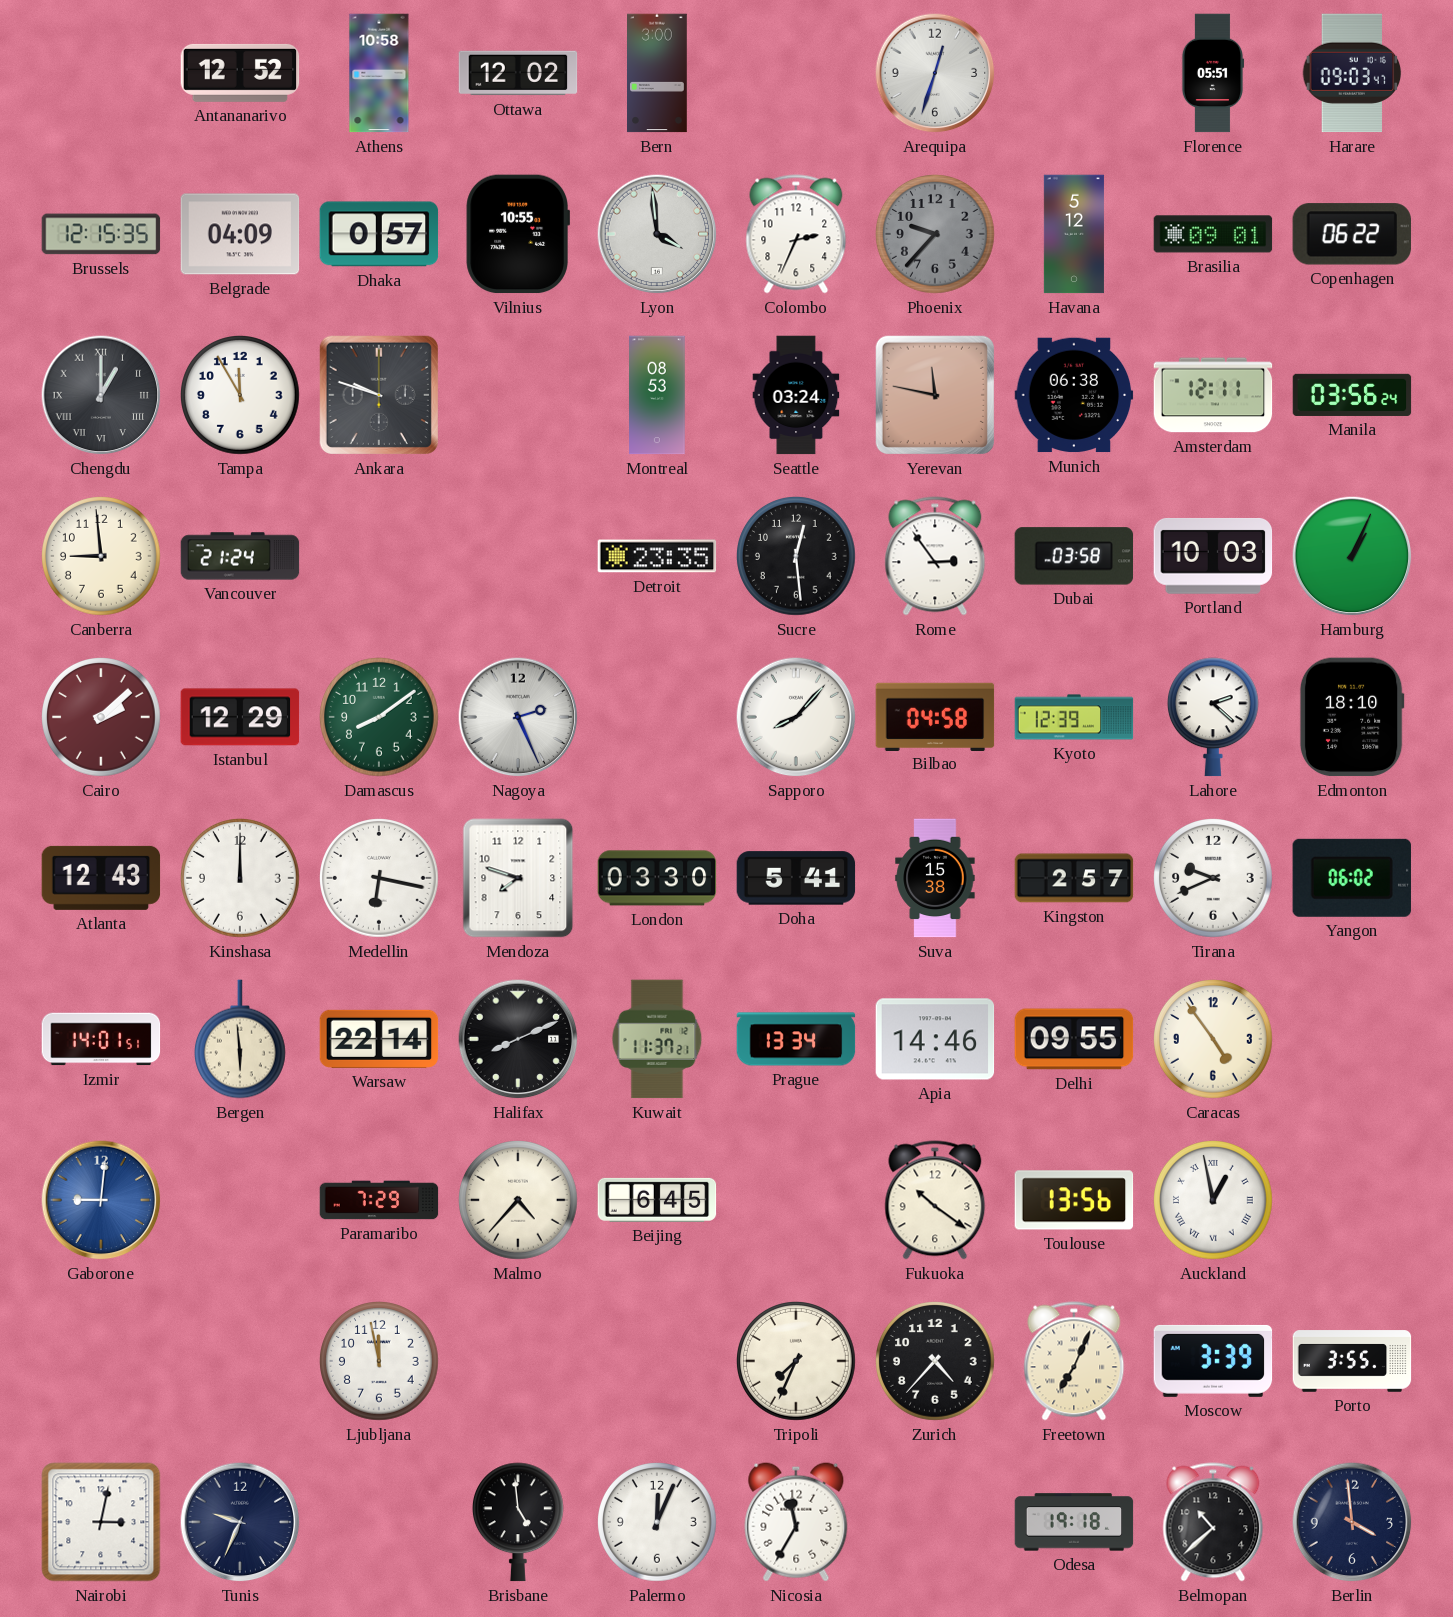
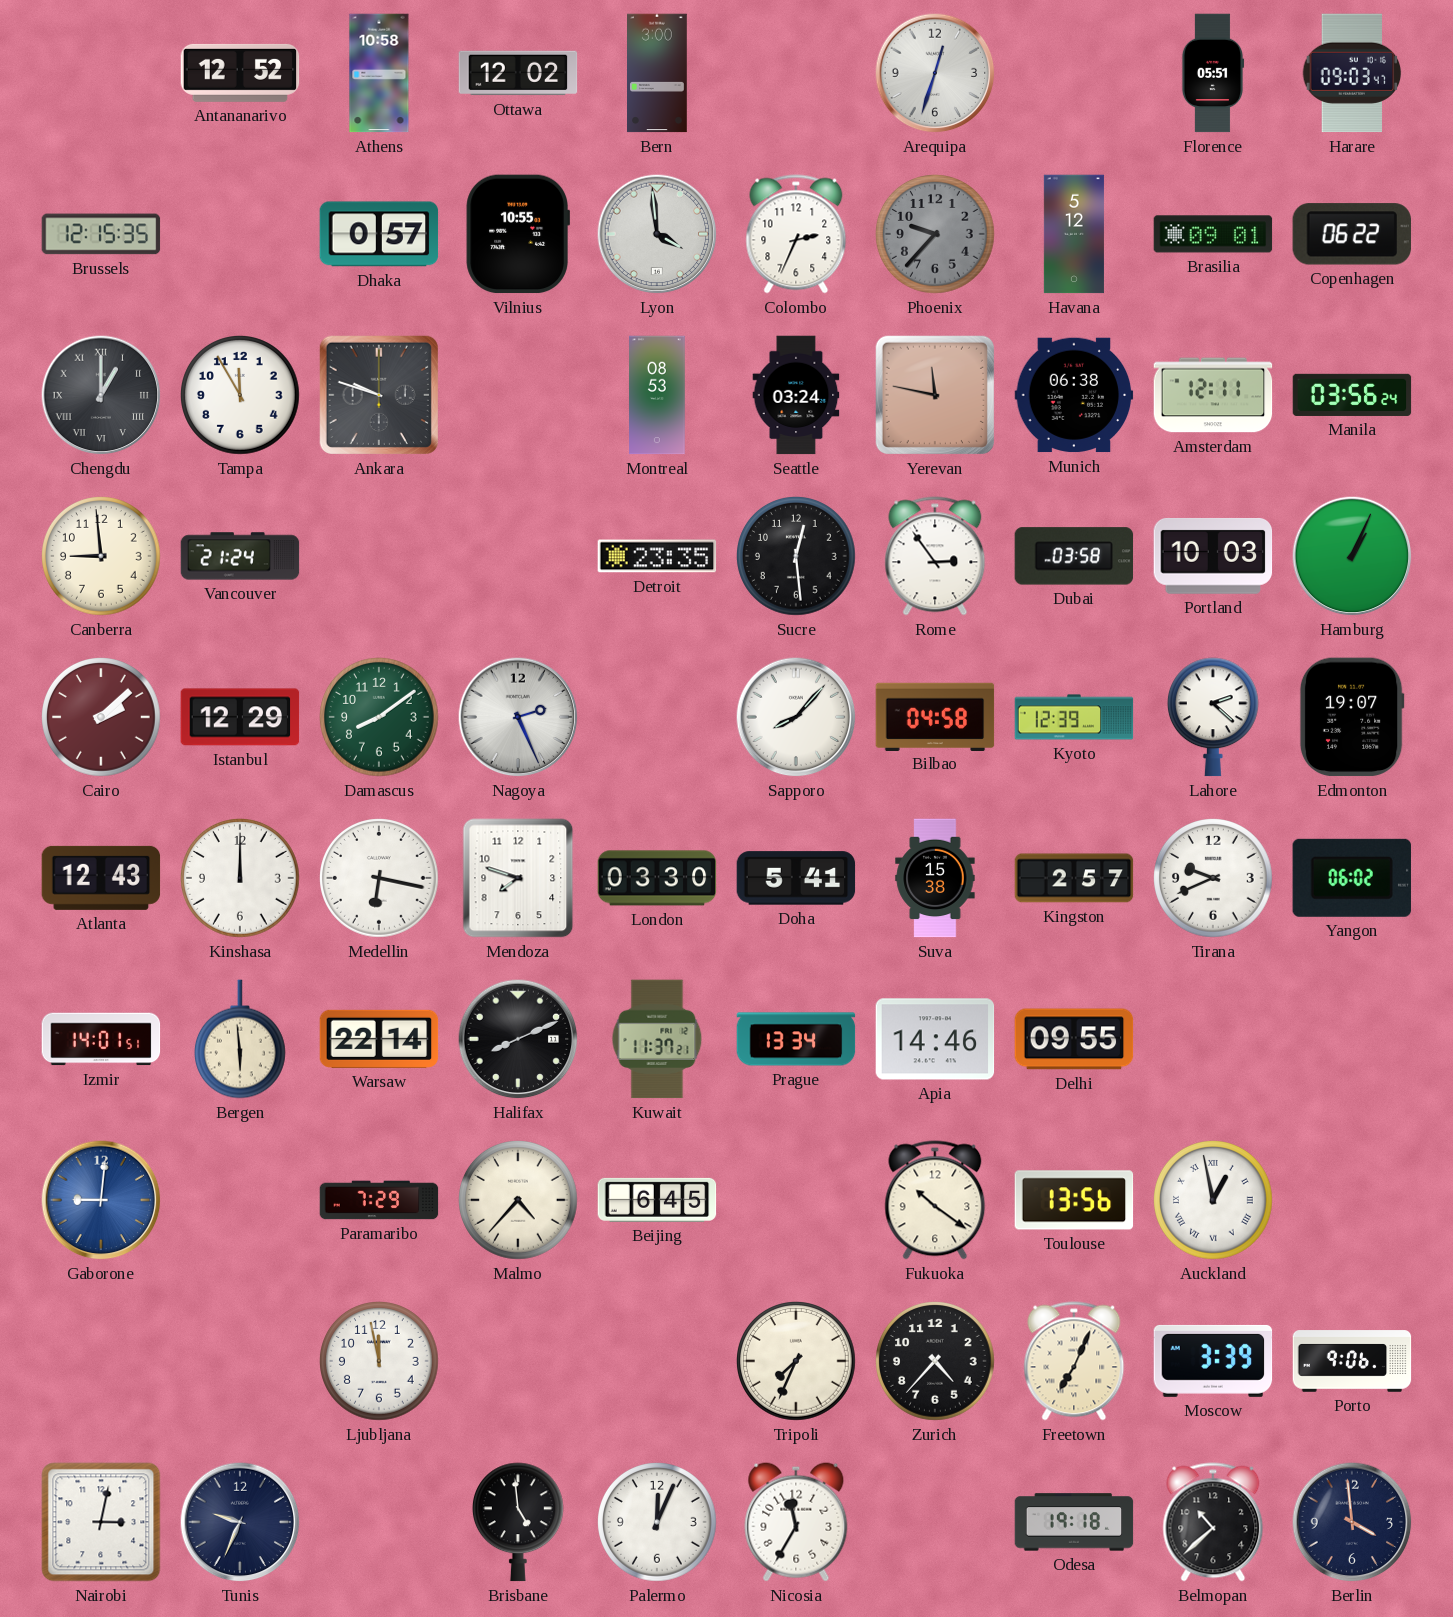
Belgrade: 04:09 -> none (240, 234)
Edmonton: 18:10 -> 19:07 (1352, 717)
Caracas: 4:54 -> none (1214, 1040)
Porto: 3:55 -> 9:06 (1352, 1361)
